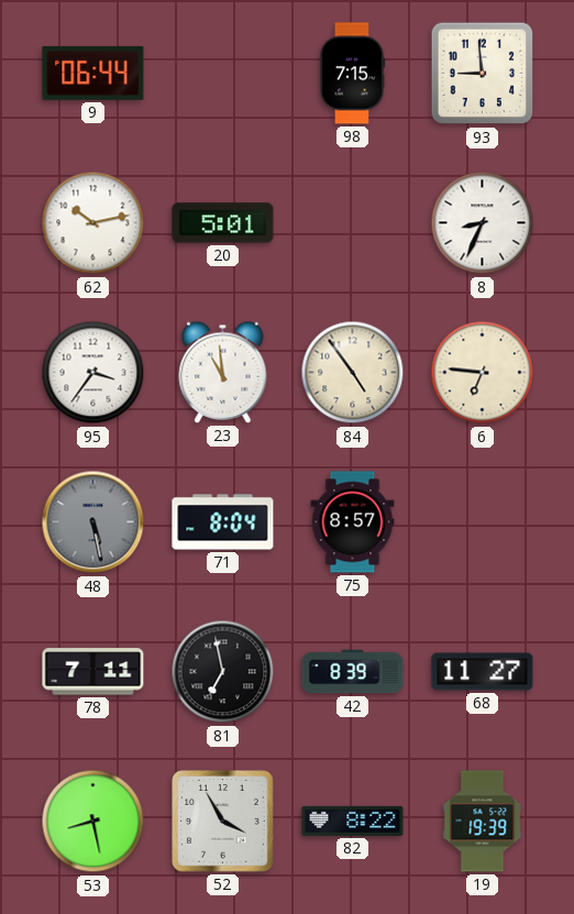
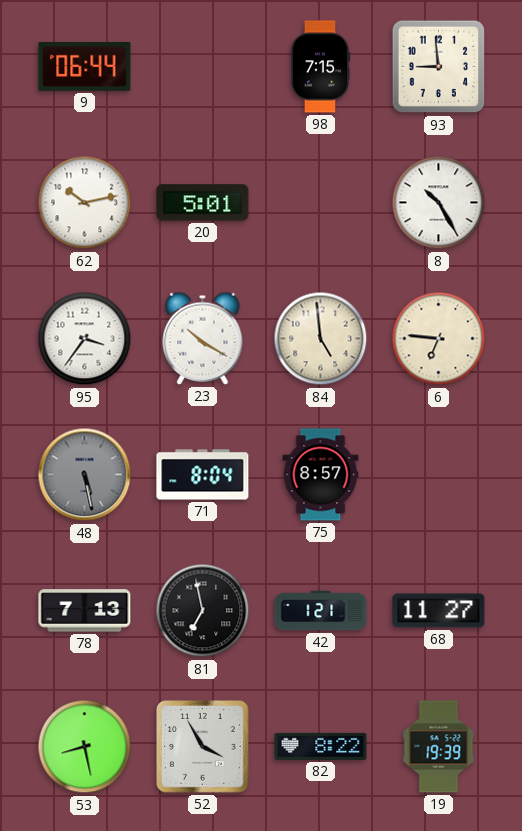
8: 8:34 -> 10:25 (439, 203)
23: 10:59 -> 10:20 (203, 338)
84: 4:54 -> 4:59 (321, 339)
78: 7:11 -> 7:13 (85, 611)
42: 8:39 -> 1:21 (321, 611)
